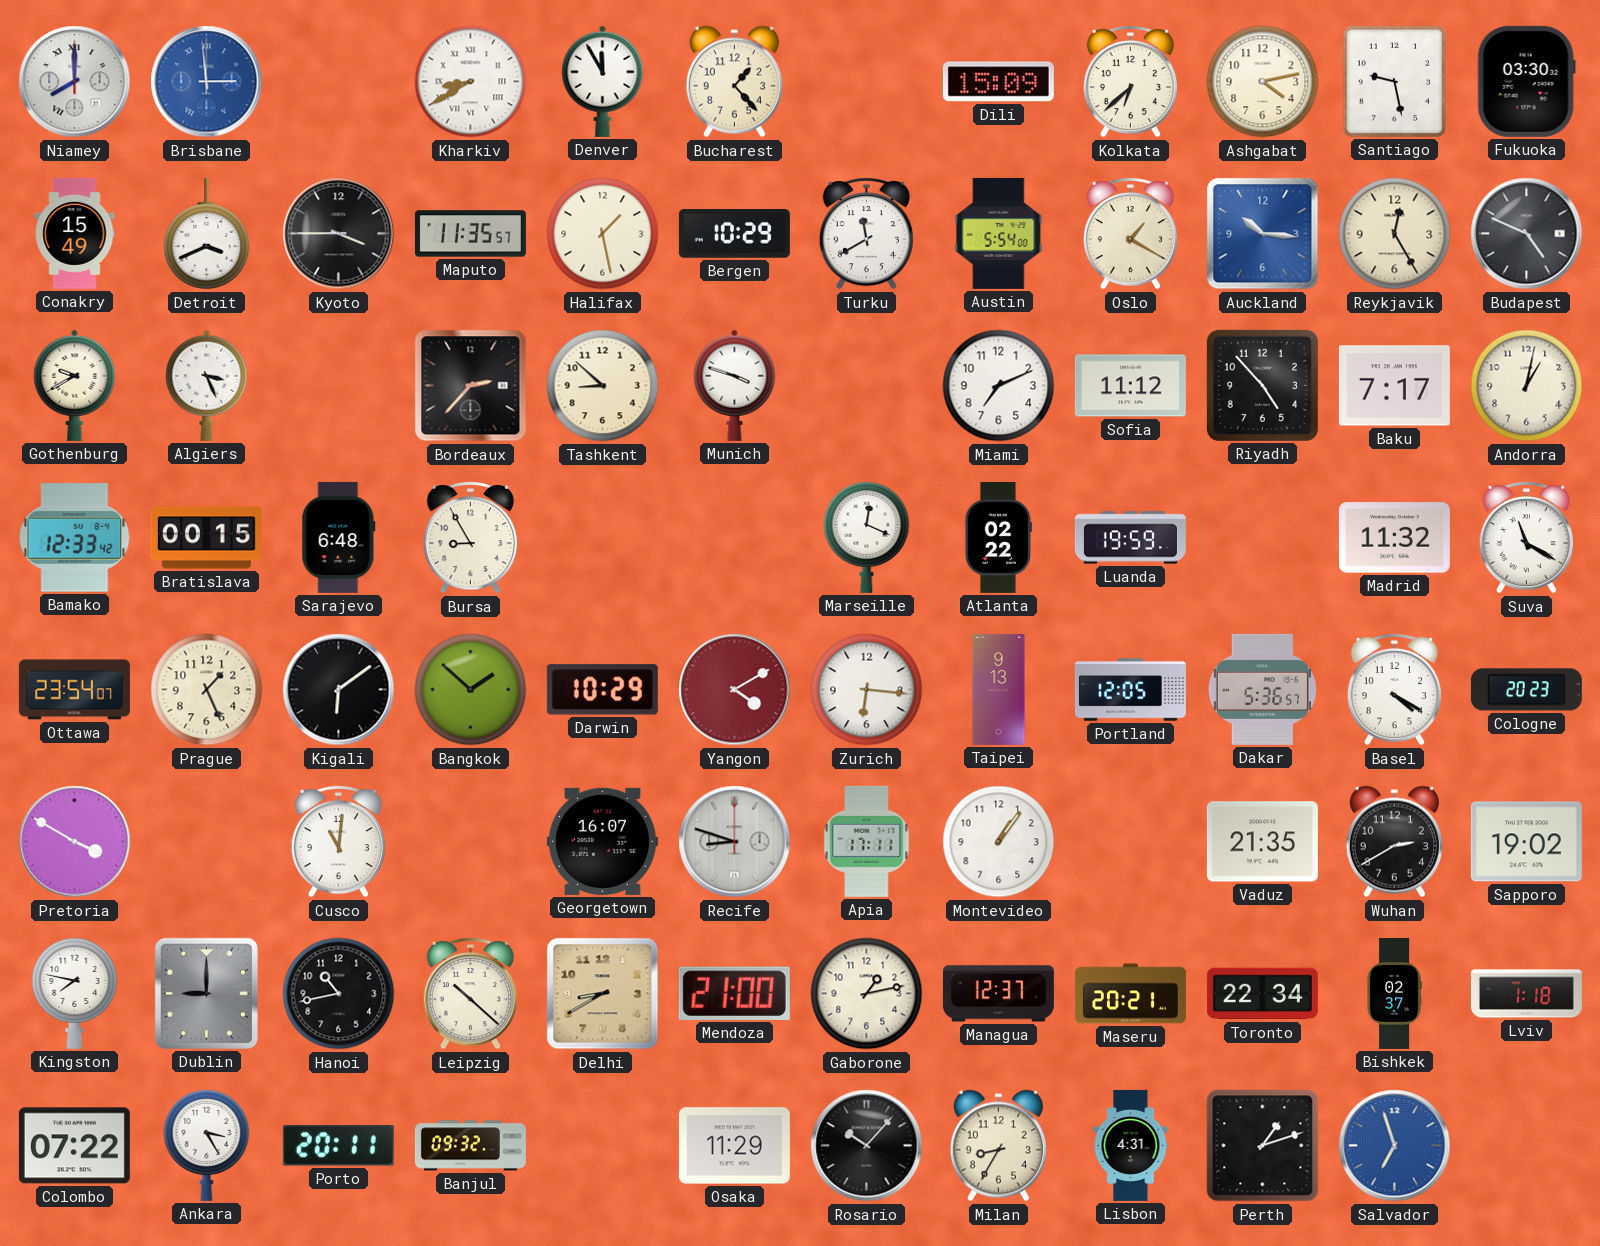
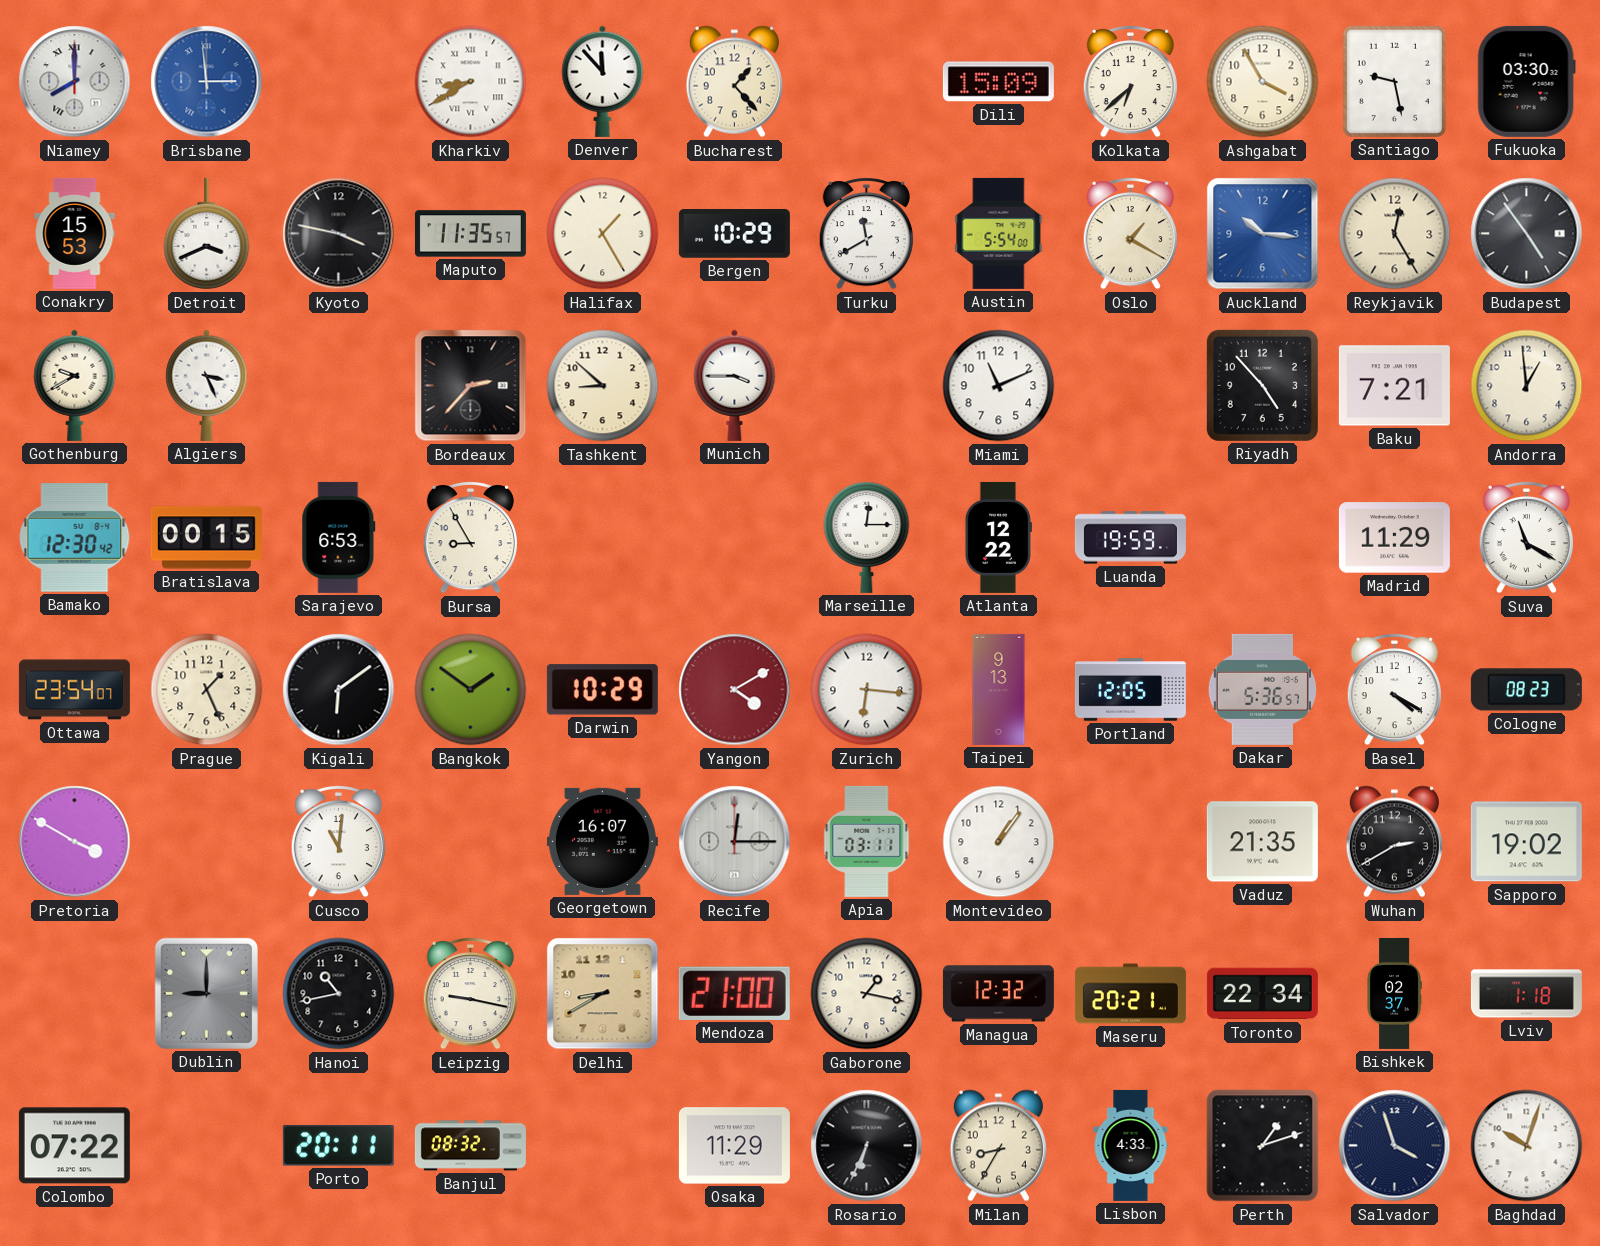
Denver: 11:55 -> 11:53 (603, 81)
Ashgabat: 4:13 -> 3:55 (1263, 82)
Conakry: 15:49 -> 15:53 (75, 233)
Kyoto: 3:45 -> 3:47 (339, 234)
Halifax: 1:28 -> 1:25 (603, 234)
Budapest: 4:49 -> 4:54 (1527, 234)
Munich: 3:48 -> 3:45 (735, 385)
Miami: 7:11 -> 11:11 (999, 386)
Sofia: 11:12 -> none (1130, 386)
Baku: 7:17 -> 7:21 (1394, 386)
Andorra: 1:02 -> 12:59 (1527, 386)
Bamako: 12:33 -> 12:30 (75, 538)
Sarajevo: 6:48 -> 6:53 (339, 537)
Marseille: 12:19 -> 12:15 (867, 538)
Atlanta: 02:22 -> 12:22 (998, 537)
Madrid: 11:32 -> 11:29 (1394, 538)
Bangkok: 1:52 -> 1:51 (471, 690)
Cologne: 20:23 -> 08:23 (1526, 690)
Recife: 8:48 -> 12:15 (735, 842)
Apia: 17:11 -> 03:11 (867, 841)
Kingston: 7:47 -> none (75, 994)
Leipzig: 10:22 -> 9:17 (470, 994)
Gaborone: 1:13 -> 1:17 (867, 994)
Managua: 12:37 -> 12:32 (998, 994)
Ankara: 3:25 -> none (207, 1146)
Banjul: 09:32 -> 08:32 (470, 1146)
Rosario: 10:07 -> 6:34 (867, 1146)
Lisbon: 4:31 -> 4:33 (1131, 1145)
Salvador: 6:57 -> 3:57 (1395, 1146)
Salvador dial: blue -> navy (1395, 1146)
Baghdad: none -> 10:03 (1527, 1146)
